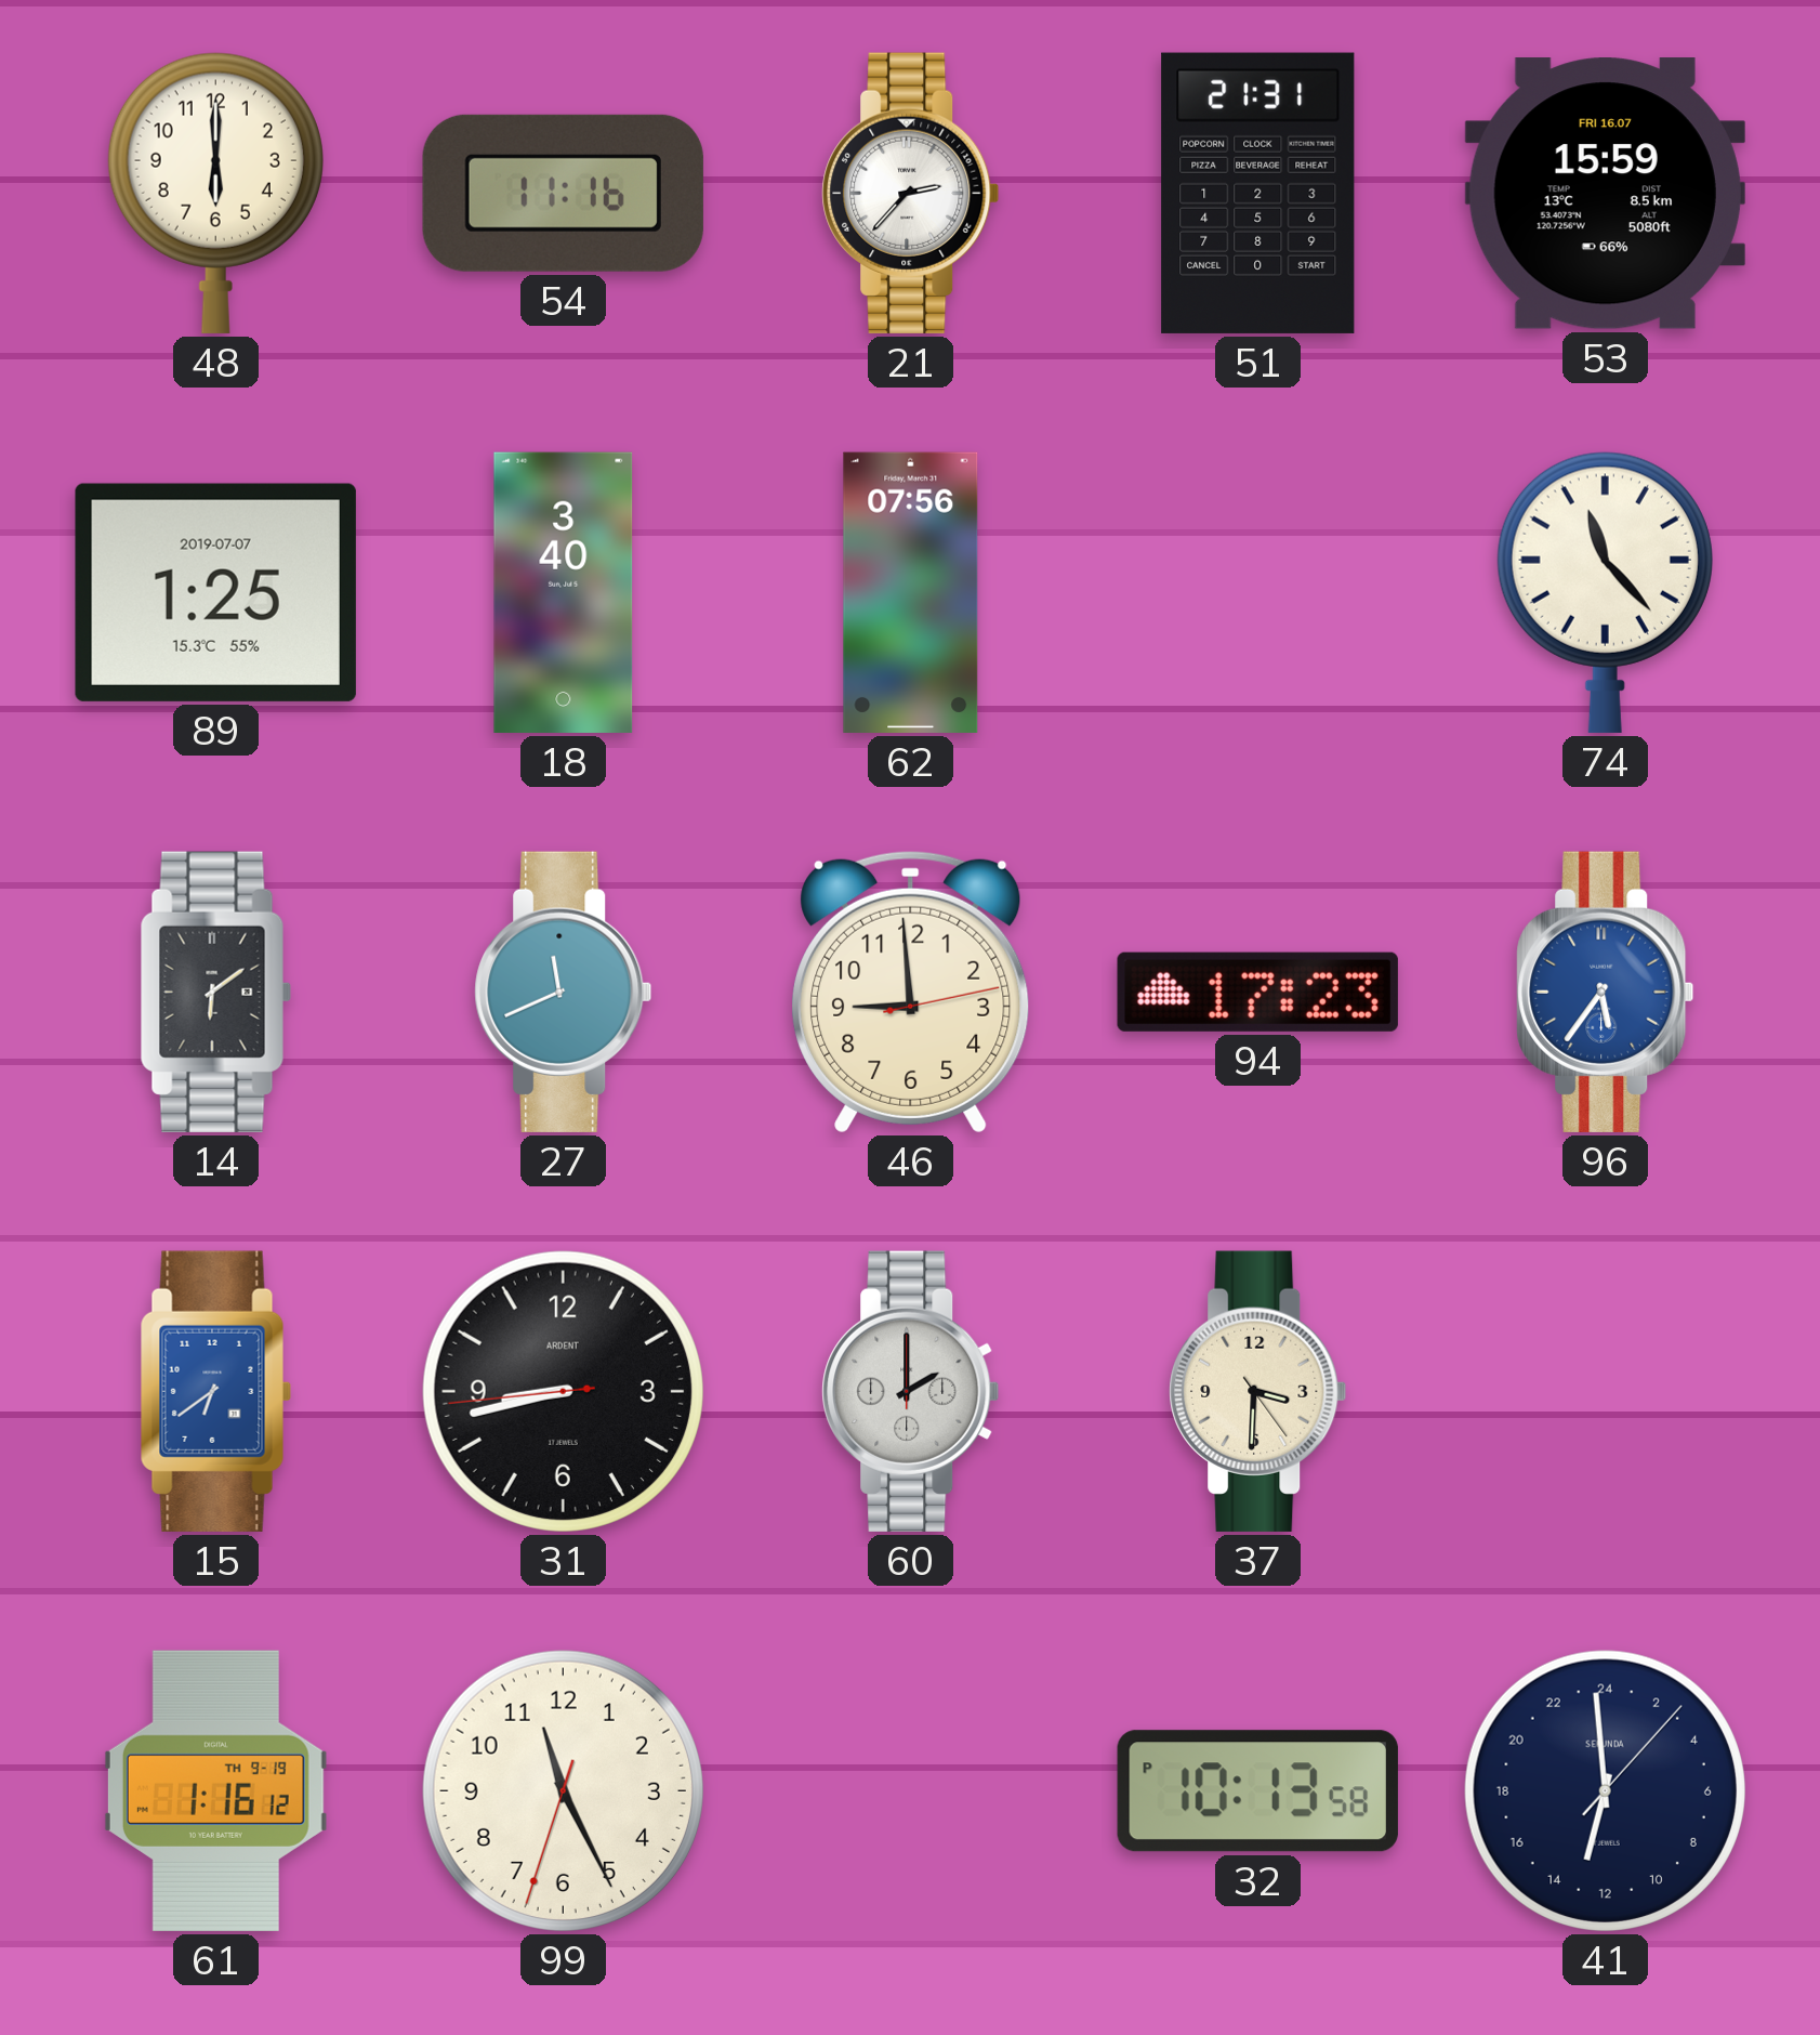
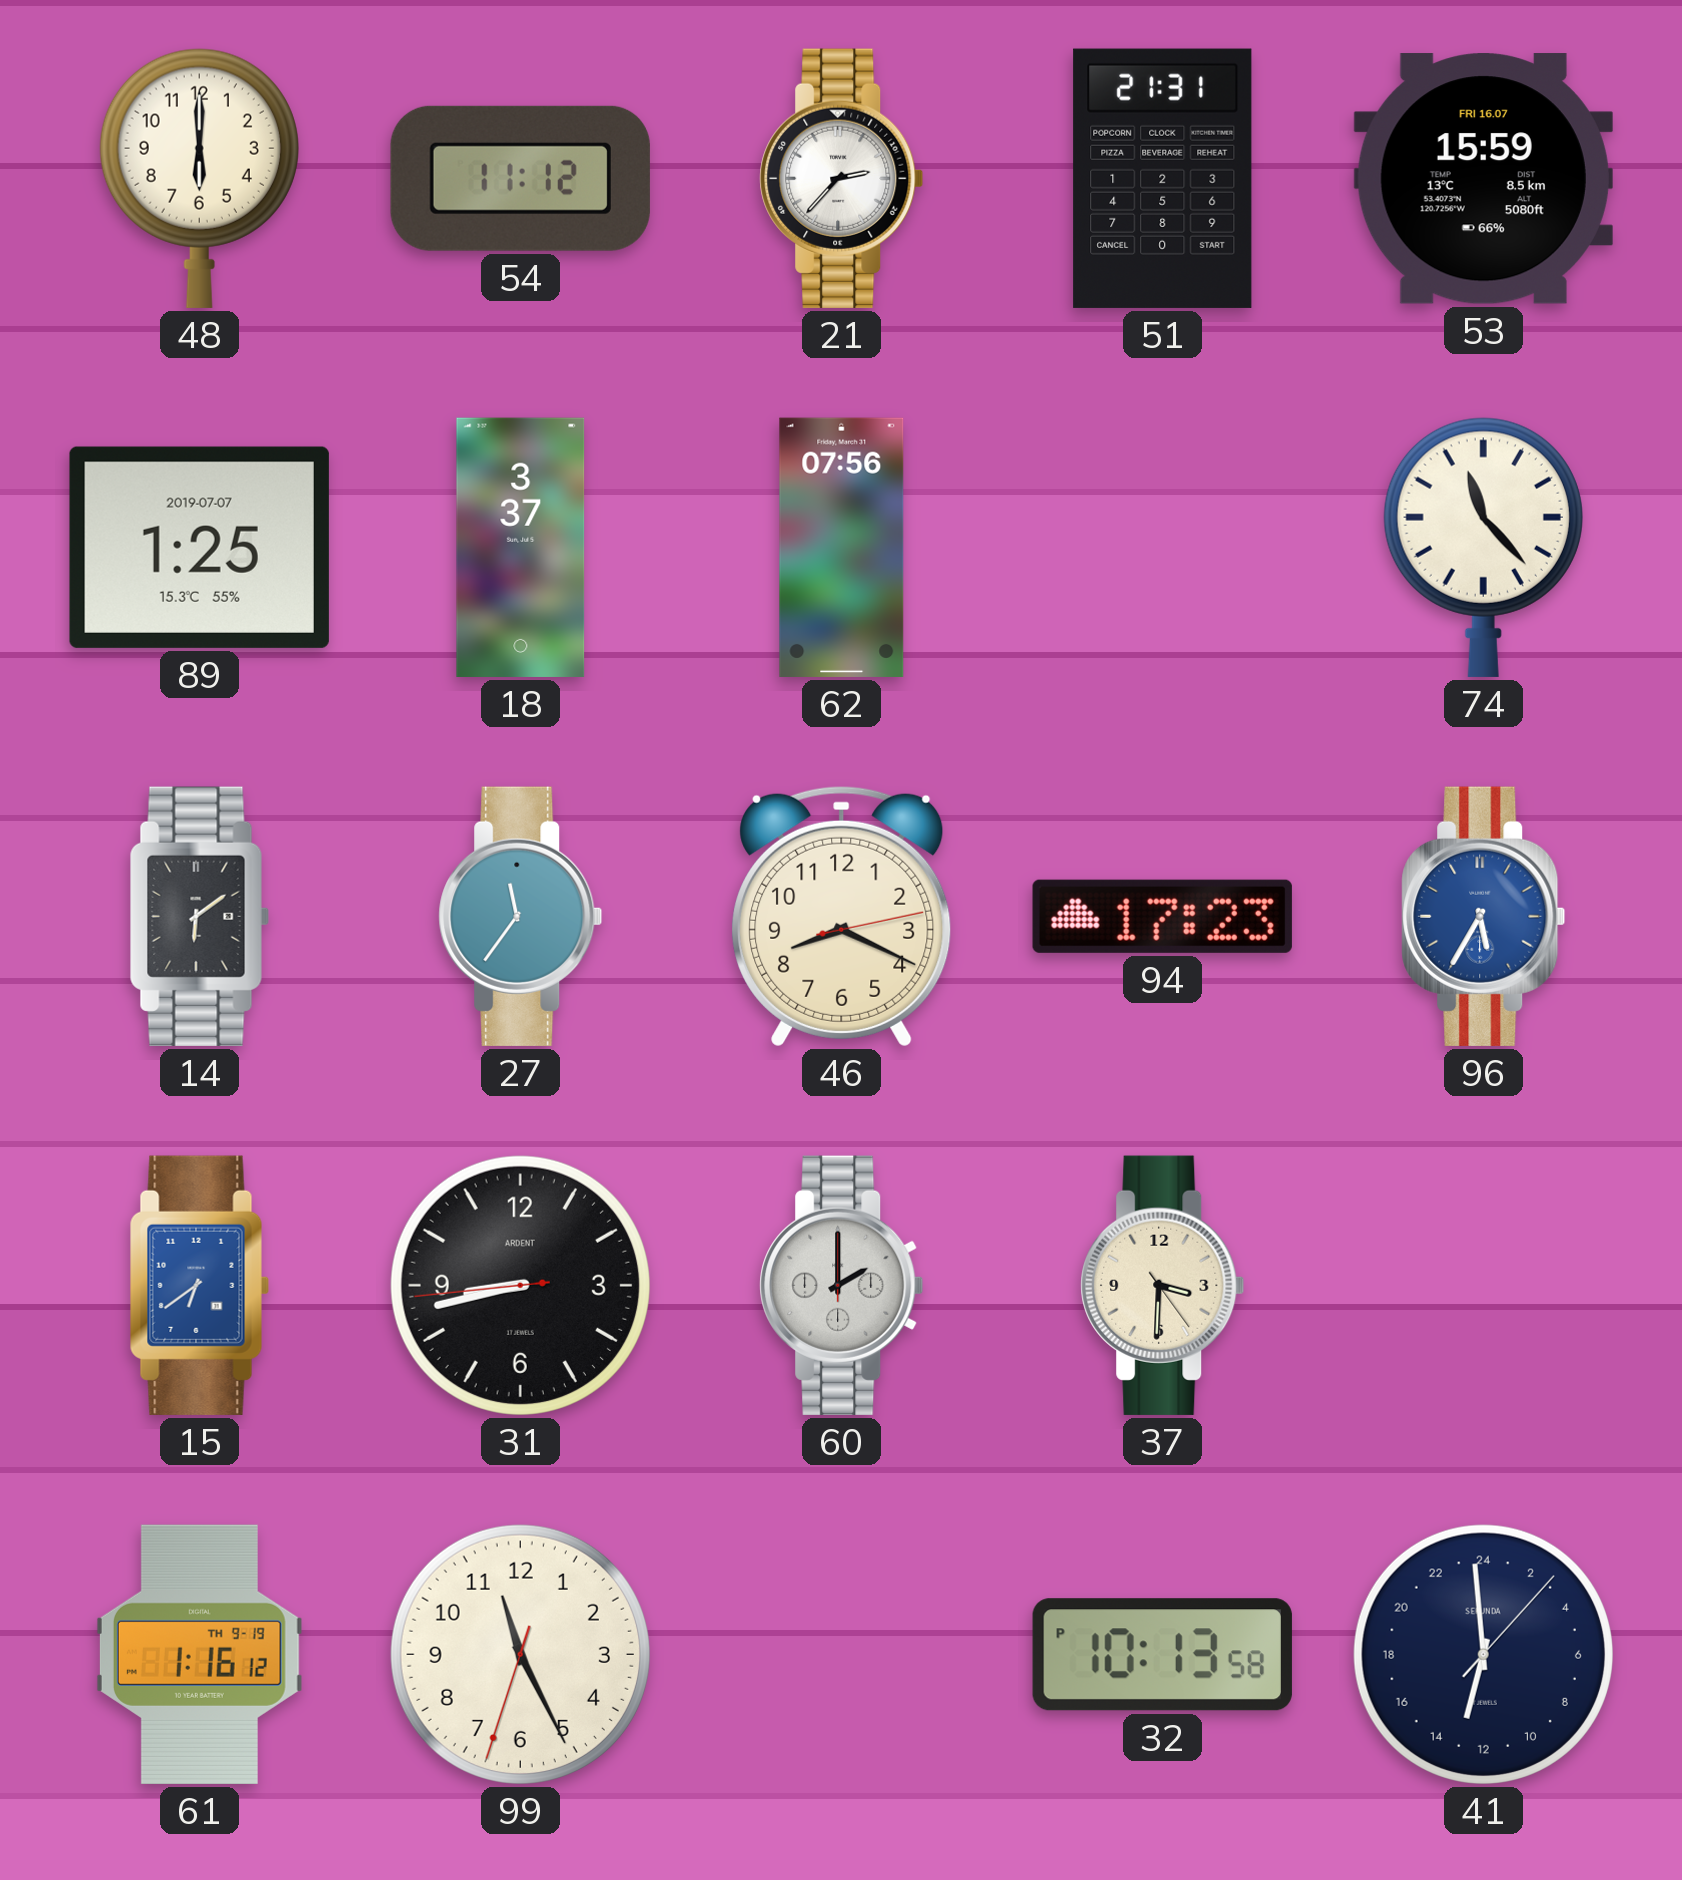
54: 11:16 -> 11:12 (520, 178)
18: 3:40 -> 3:37 (521, 547)
27: 11:41 -> 11:36 (521, 916)
46: 8:59 -> 8:19 (842, 916)
96: 5:36 -> 5:35 (1484, 916)
